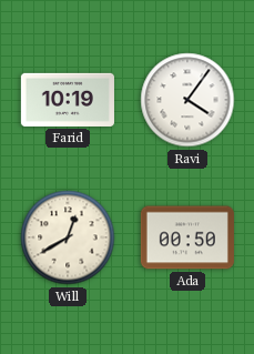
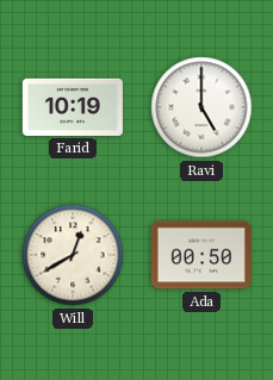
Ravi: 4:06 -> 5:00 (201, 107)
